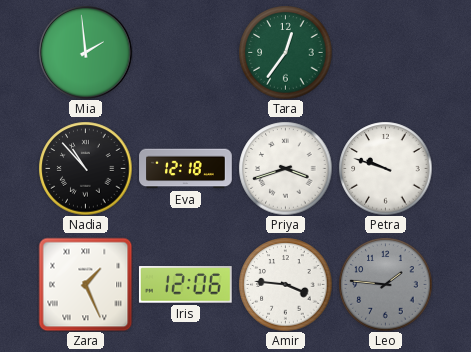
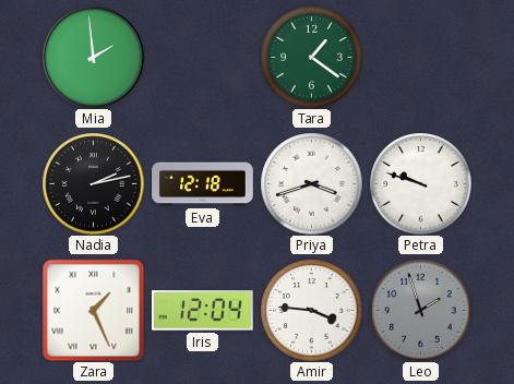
Tara: 12:36 -> 1:21 (311, 57)
Nadia: 10:53 -> 2:13 (93, 183)
Iris: 12:06 -> 12:04 (202, 311)
Leo: 1:46 -> 1:57 (420, 310)
